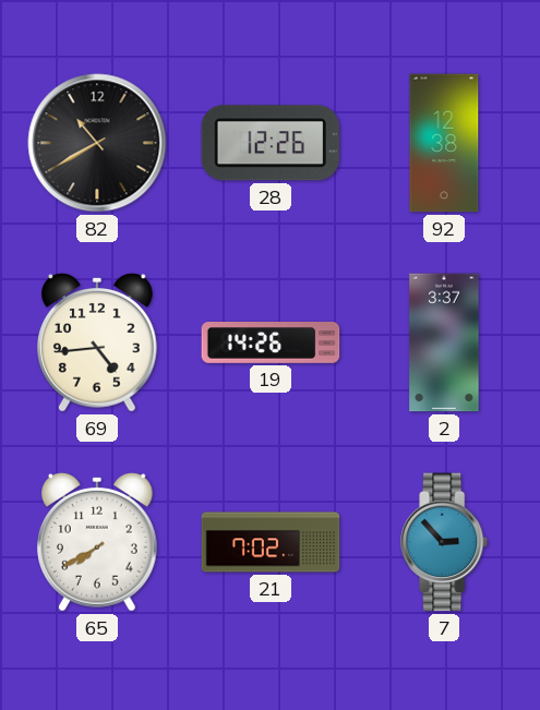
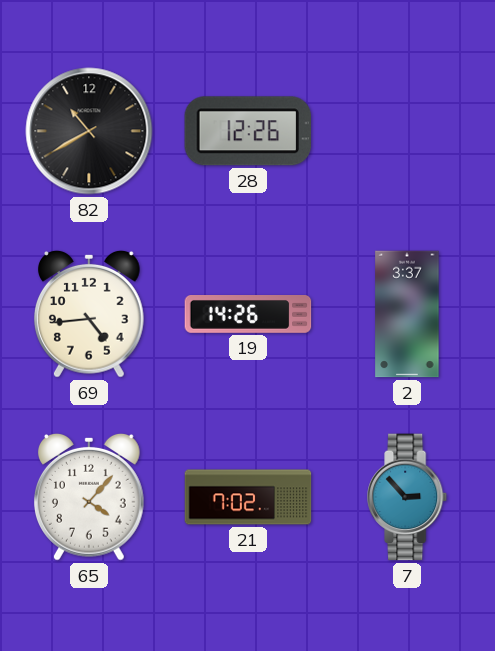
92: 12:38 -> none (444, 143)
65: 7:40 -> 4:07 (90, 498)
